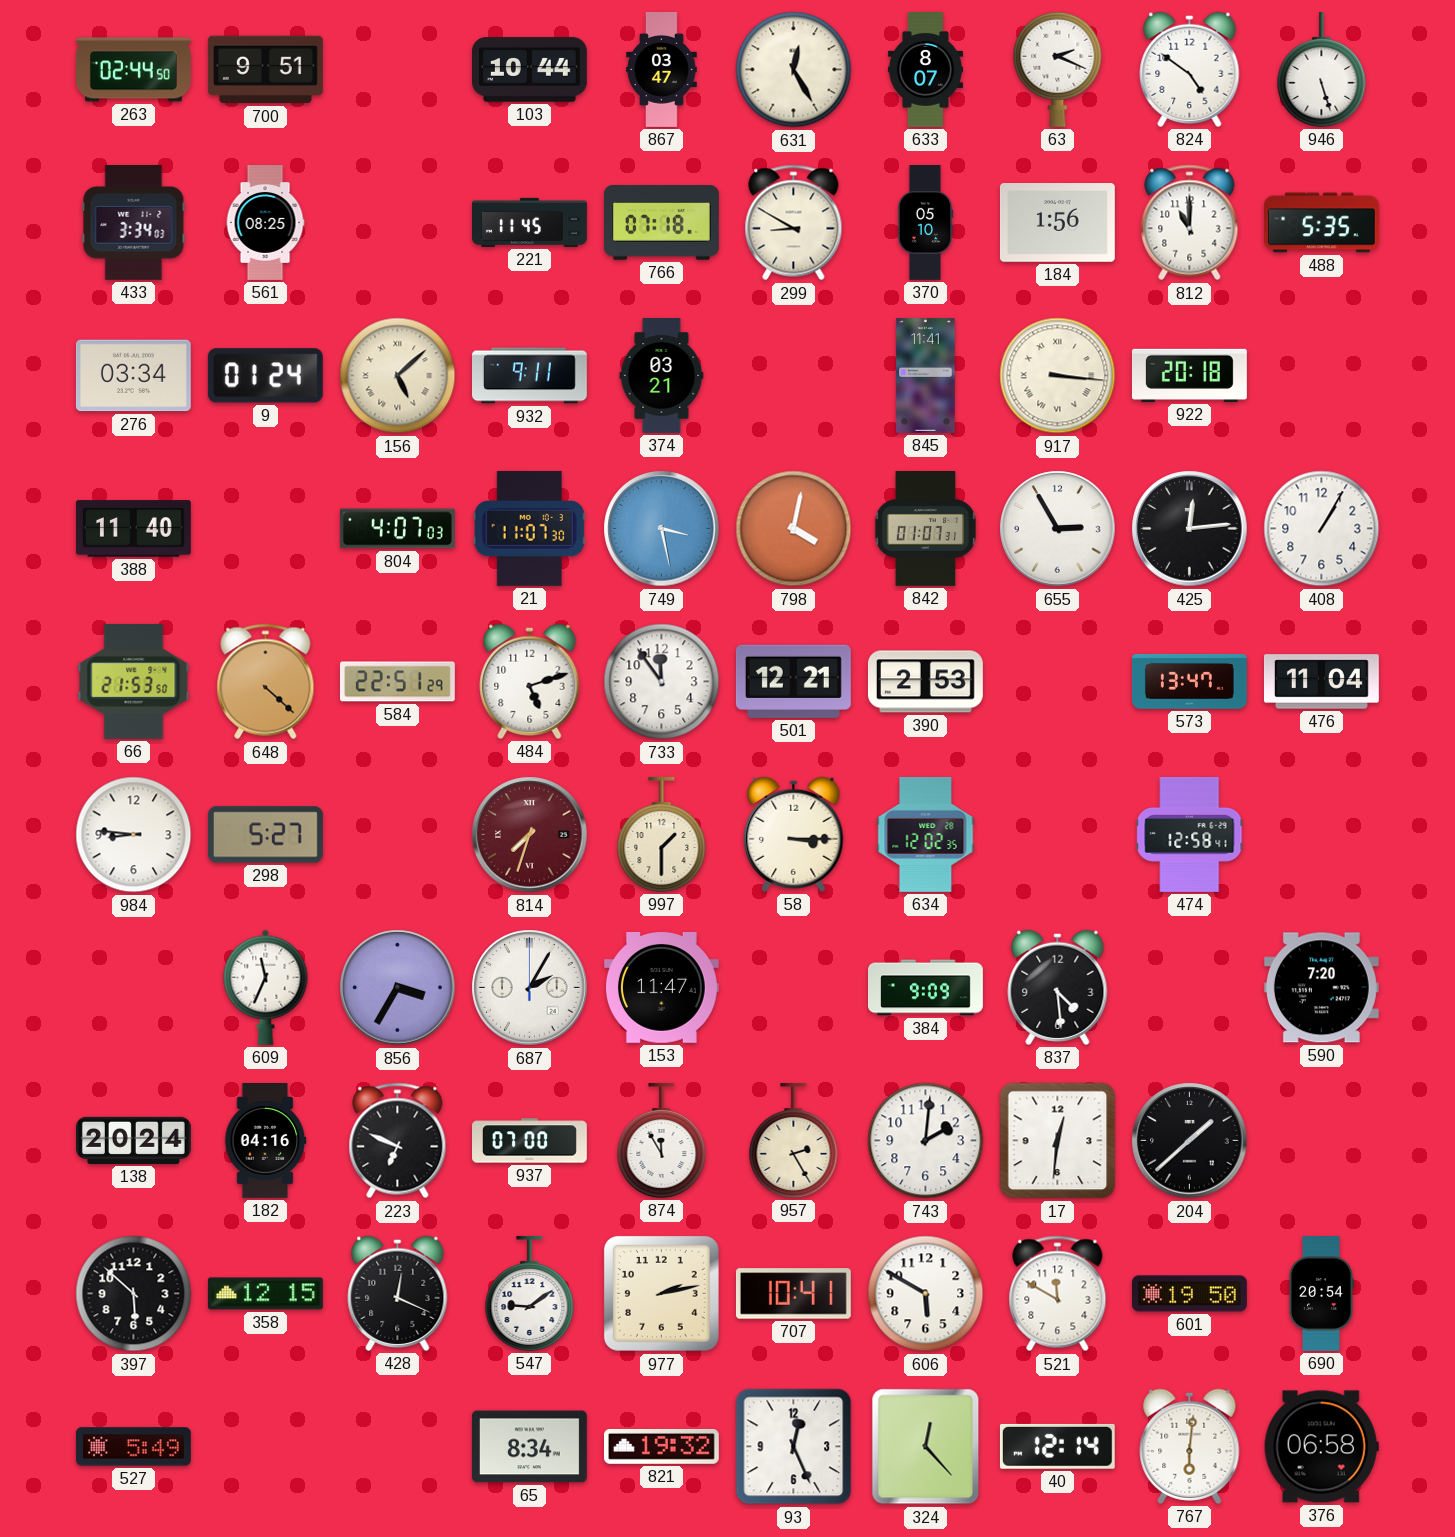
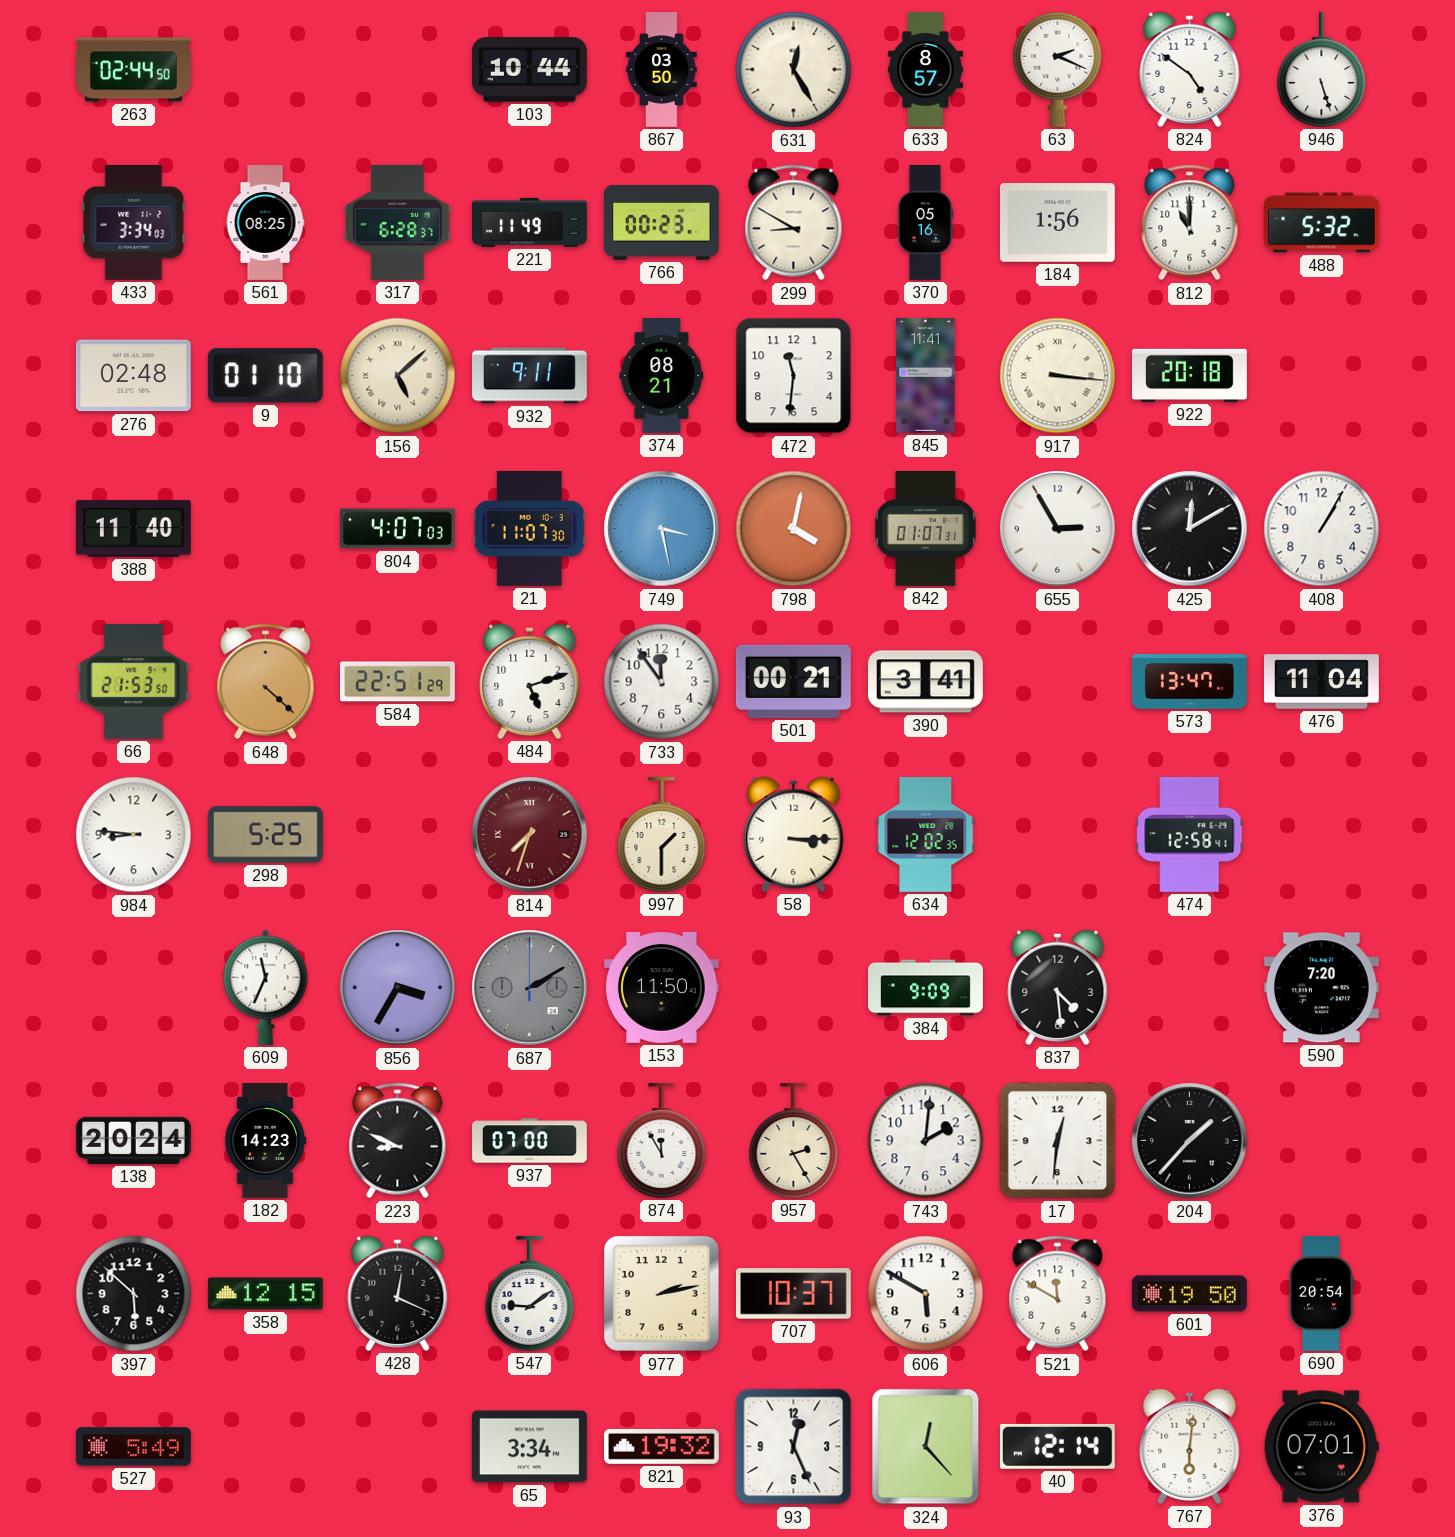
700: 9:51 -> none (265, 70)
867: 03:47 -> 03:50 (662, 70)
633: 8:07 -> 8:57 (925, 70)
317: none -> 6:28 (397, 222)
221: 11:45 -> 11:49 (530, 222)
766: 07:18 -> 00:23 (661, 223)
370: 05:10 -> 05:16 (925, 223)
488: 5:35 -> 5:32 (1321, 223)
276: 03:34 -> 02:48 (133, 376)
9: 01:24 -> 01:10 (265, 376)
374: 03:21 -> 08:21 (662, 376)
472: none -> 11:31 (794, 376)
425: 12:14 -> 12:10 (1190, 529)
501: 12:21 -> 00:21 (793, 681)
390: 2:53 -> 3:41 (925, 682)
298: 5:27 -> 5:25 (265, 835)
687: 2:05 -> 2:10 (530, 988)
687 dial: white -> grey (530, 988)
153: 11:47 -> 11:50 (661, 988)
182: 04:16 -> 14:23 (265, 1141)
223: 6:49 -> 8:49 (398, 1141)
204: 1:38 -> 1:37 (1190, 1141)
707: 10:41 -> 10:37 (793, 1294)
65: 8:34 -> 3:34 (529, 1447)
376: 06:58 -> 07:01 (1321, 1447)
